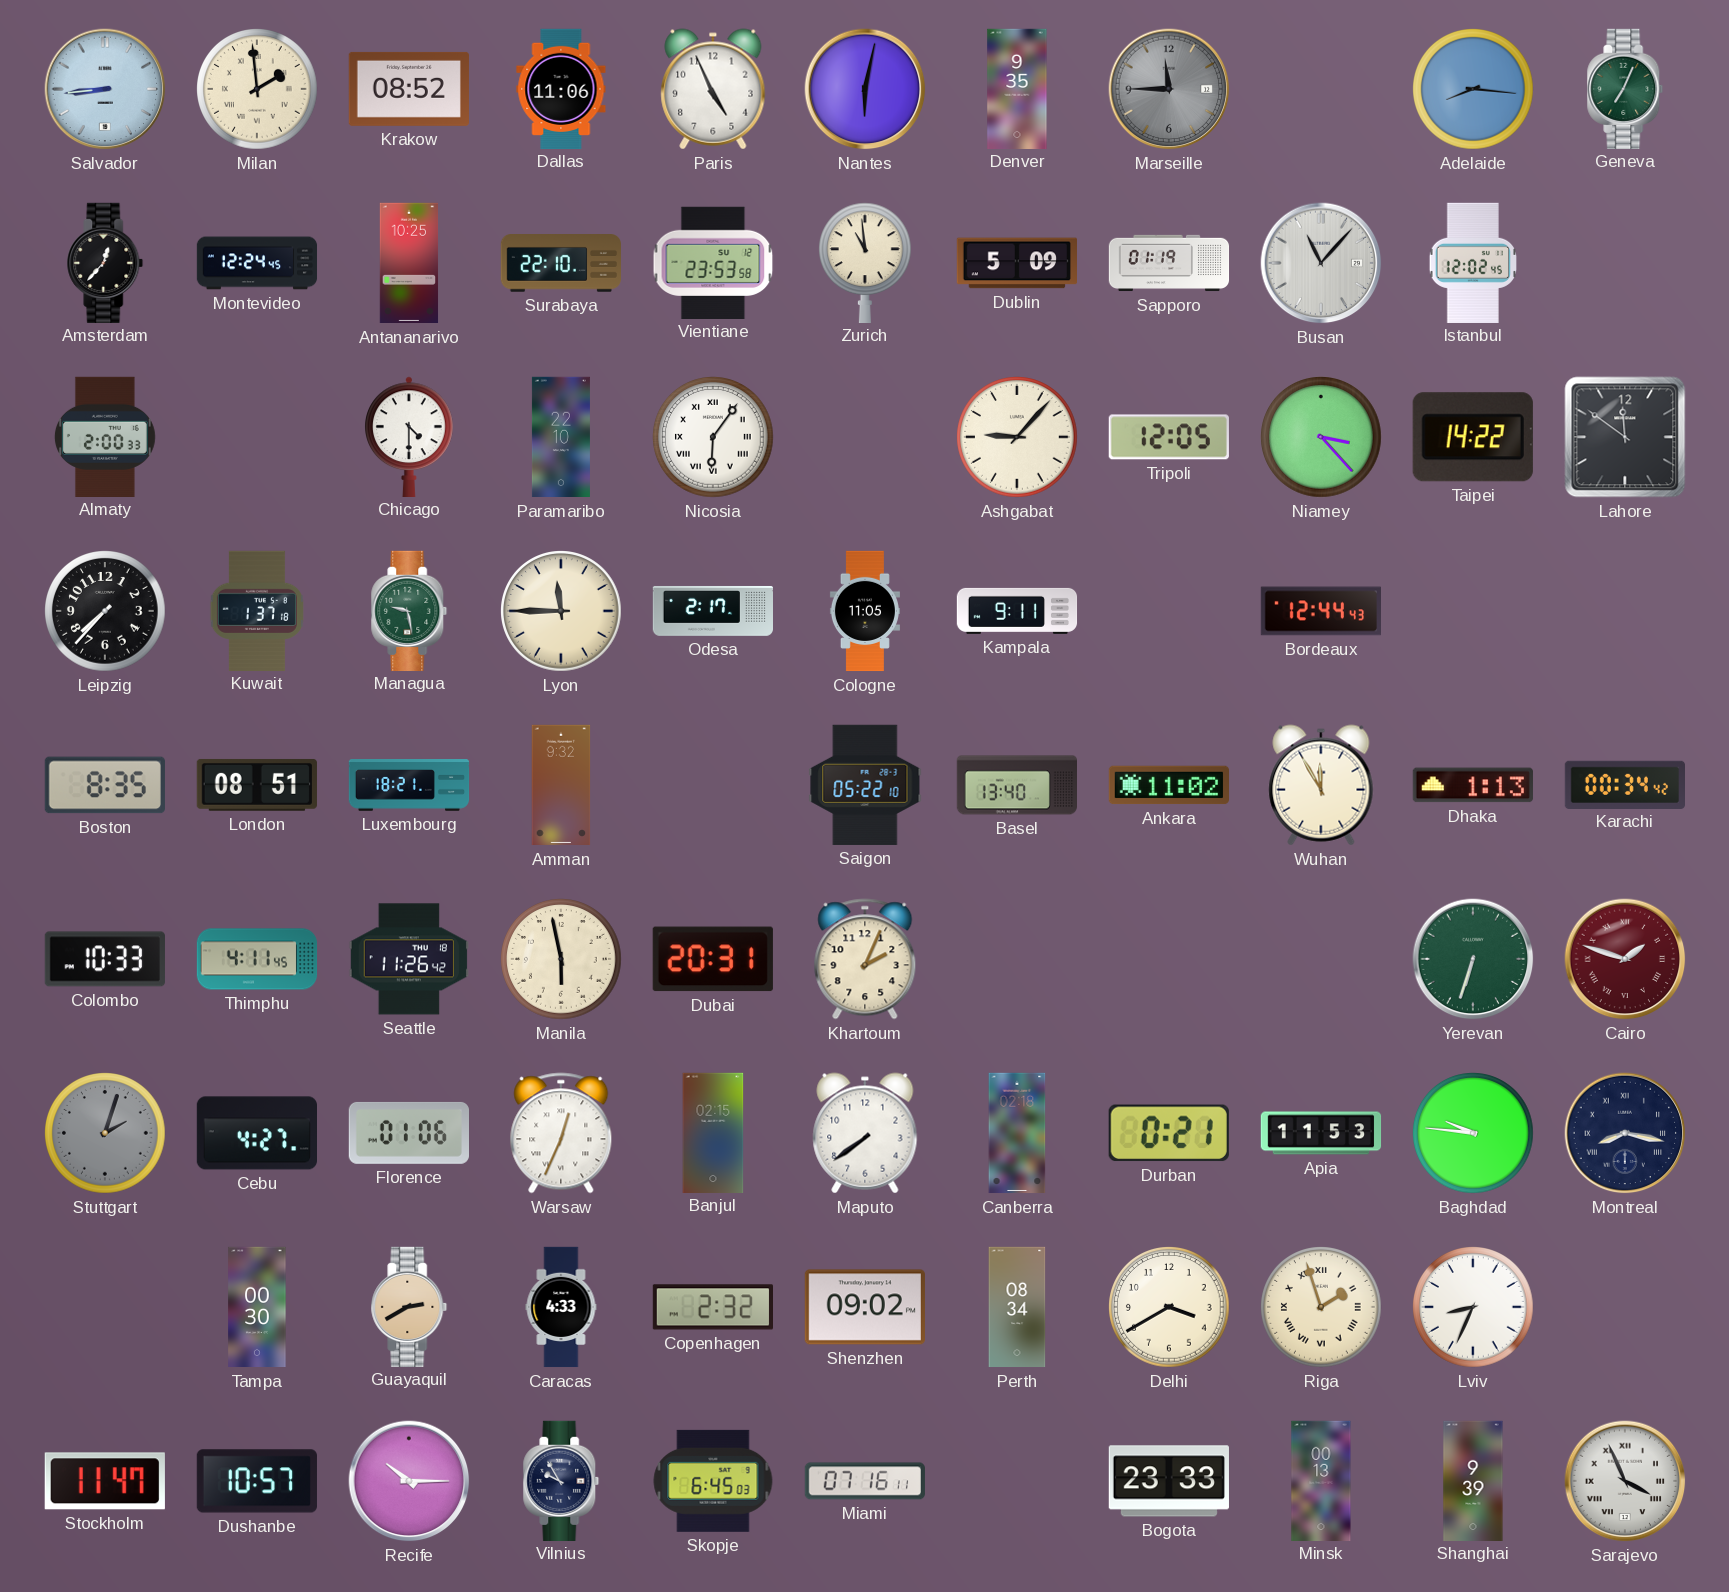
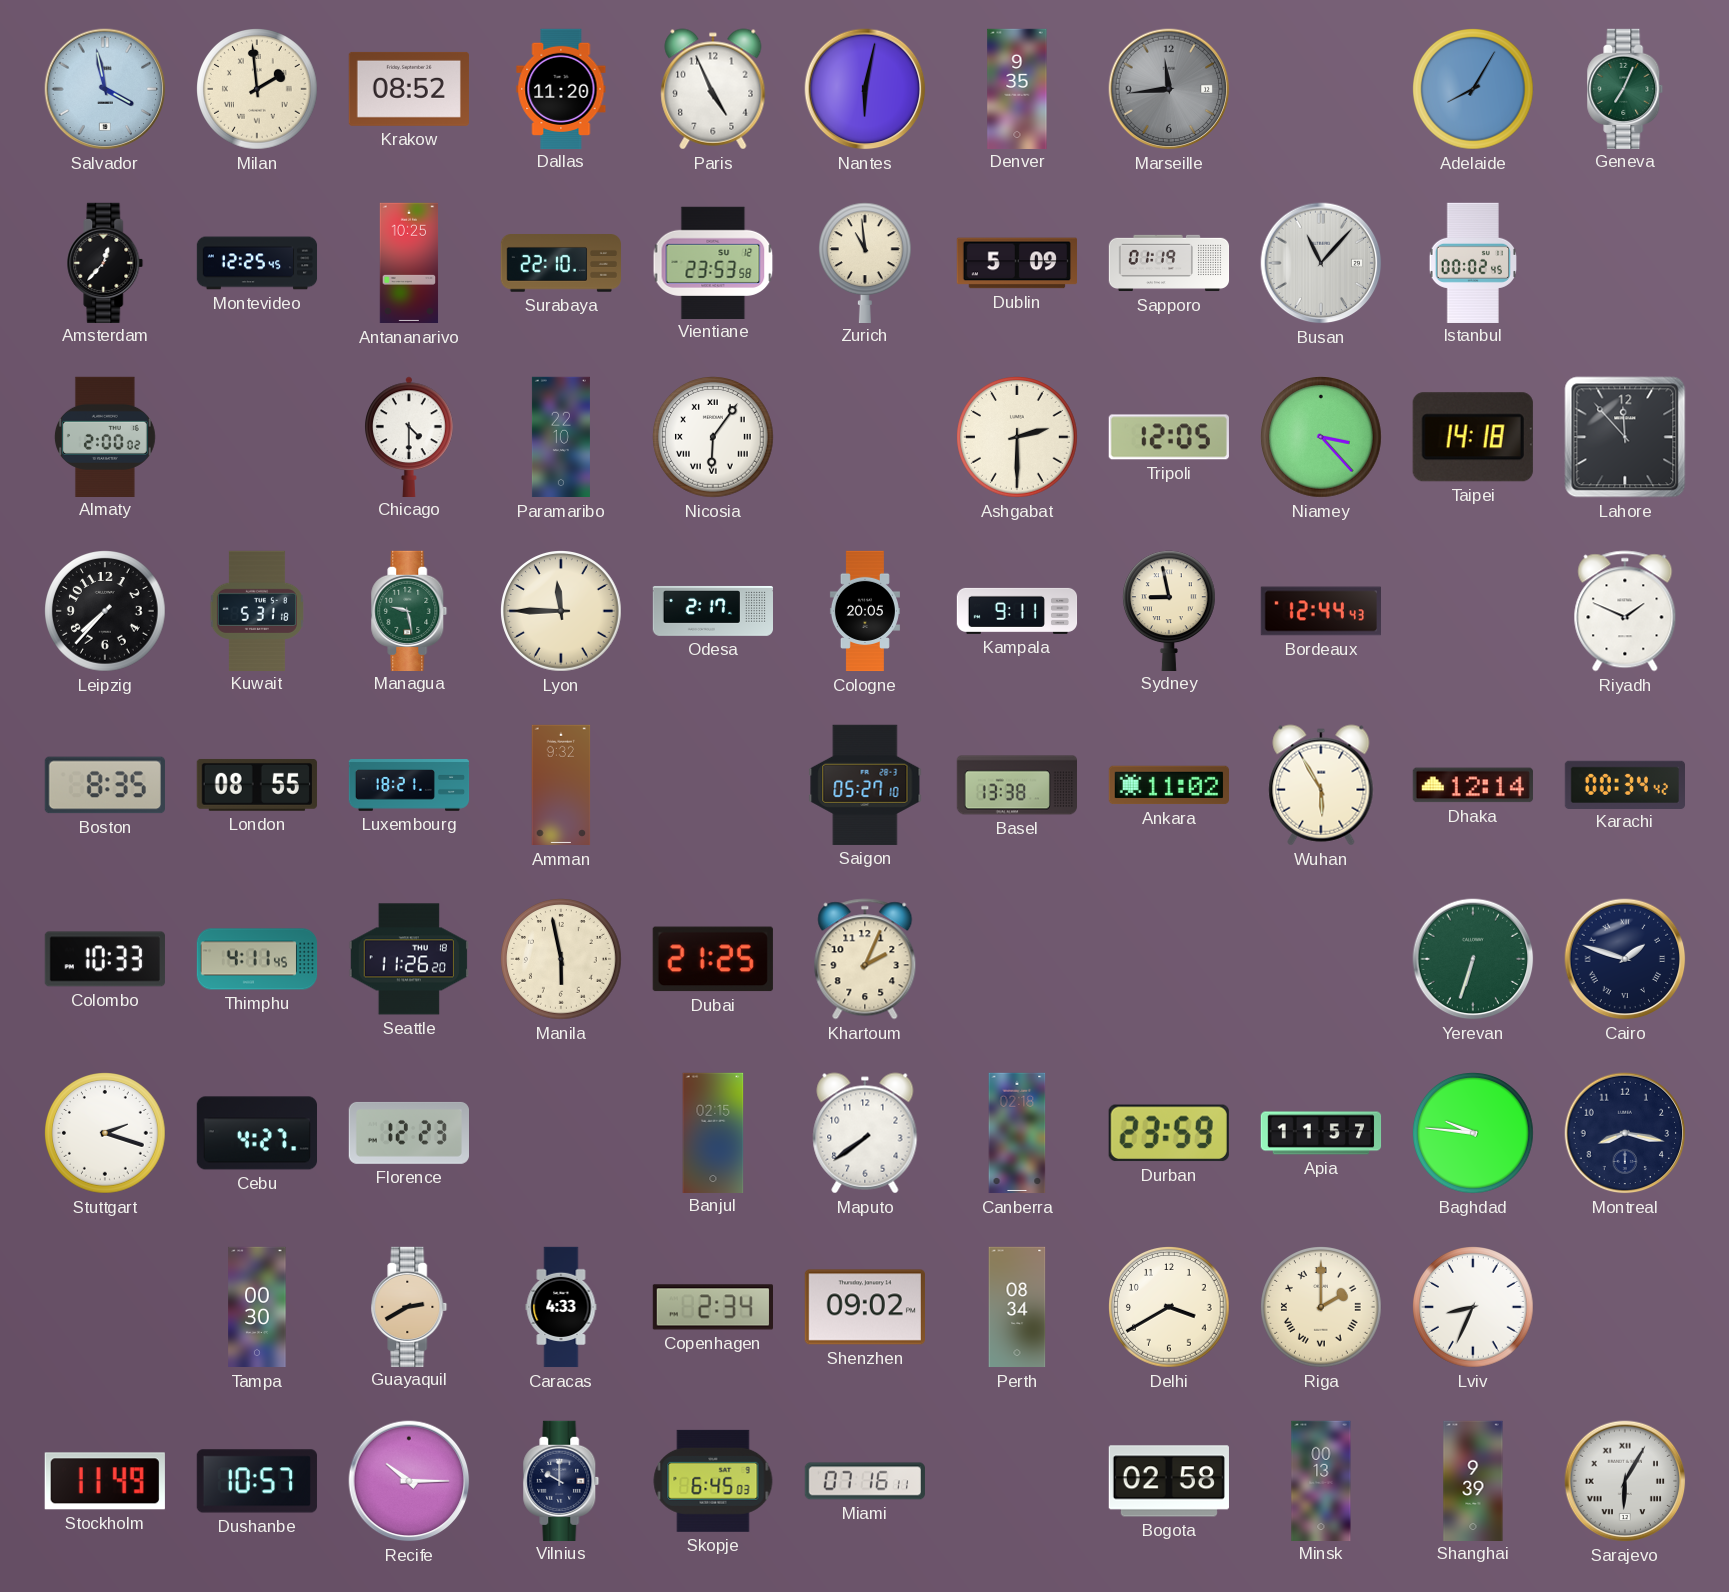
Salvador: 8:44 -> 3:58 (105, 89)
Dallas: 11:06 -> 11:20 (561, 88)
Marseille: 11:45 -> 11:44 (1169, 89)
Adelaide: 8:16 -> 8:05 (1473, 89)
Montevideo: 12:24 -> 12:25 (257, 263)
Istanbul: 12:02 -> 00:02 (1472, 262)
Almaty: 2:00:33 -> 2:00:02 (105, 436)
Ashgabat: 9:07 -> 2:30 (1017, 437)
Taipei: 14:22 -> 14:18 (1473, 437)
Lahore: 11:51 -> 11:53 (1625, 437)
Kuwait: 1:37 -> 5:31 (257, 610)
Cologne: 11:05 -> 20:05 (865, 611)
Sydney: none -> 8:58 (1170, 610)
Riyadh: none -> 1:49 (1625, 611)
London: 08:51 -> 08:55 (257, 785)
Saigon: 05:22 -> 05:27 (865, 785)
Basel: 13:40 -> 13:38 (1016, 785)
Wuhan: 11:55 -> 5:55 (1321, 785)
Dhaka: 1:13 -> 12:14 (1473, 785)
Seattle: 11:26:42 -> 11:26:20 (409, 959)
Dubai: 20:31 -> 21:25 (713, 959)
Cairo dial: burgundy -> navy (1625, 959)
Stuttgart: 2:03 -> 2:18 (105, 1133)
Stuttgart dial: grey -> white (105, 1133)
Florence: 01:06 -> 12:23 (408, 1133)
Warsaw: 12:34 -> none (561, 1133)
Durban: 0:21 -> 23:59 (1169, 1133)
Apia: 11:53 -> 11:57 (1321, 1133)
Montreal numerals: Roman -> Arabic (1625, 1133)
Copenhagen: 2:32 -> 2:34 (712, 1307)
Riga: 1:57 -> 2:00 (1321, 1307)
Stockholm: 11:47 -> 11:49 (105, 1481)
Vilnius: 9:55 -> 10:00 (561, 1480)
Bogota: 23:33 -> 02:58 (1169, 1481)
Sarajevo: 3:56 -> 6:05 (1625, 1481)
